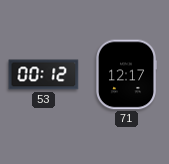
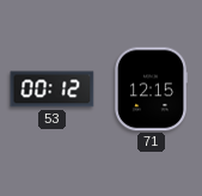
71: 12:17 -> 12:15 (149, 90)
